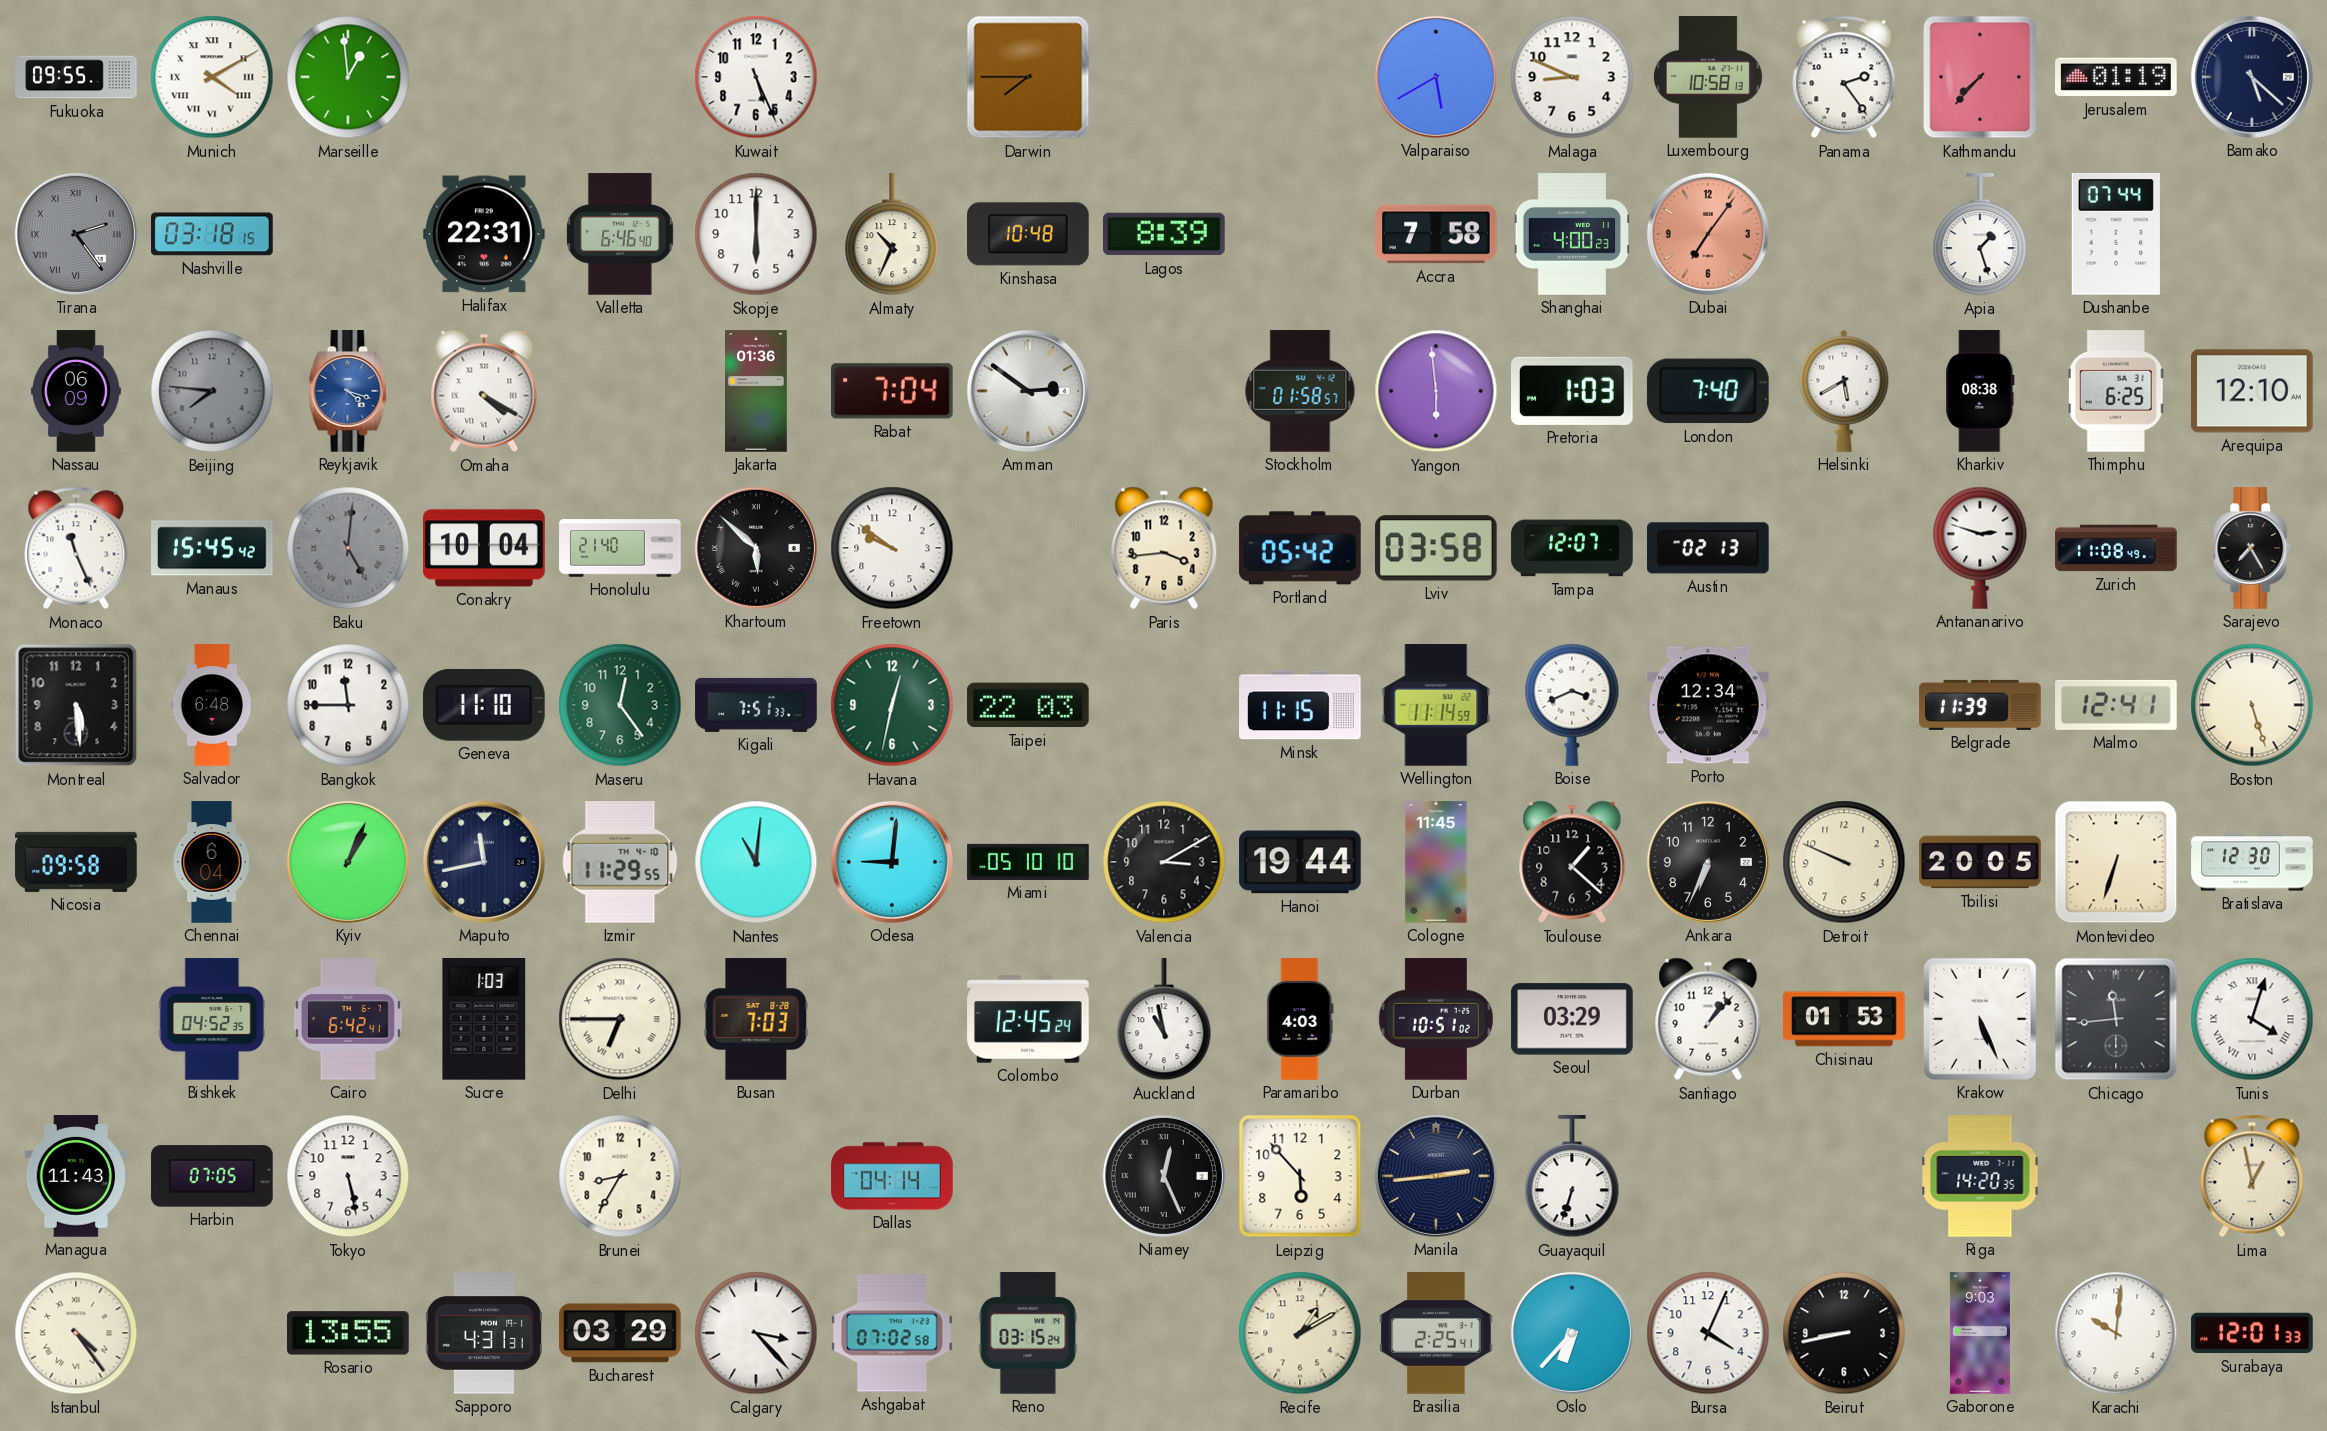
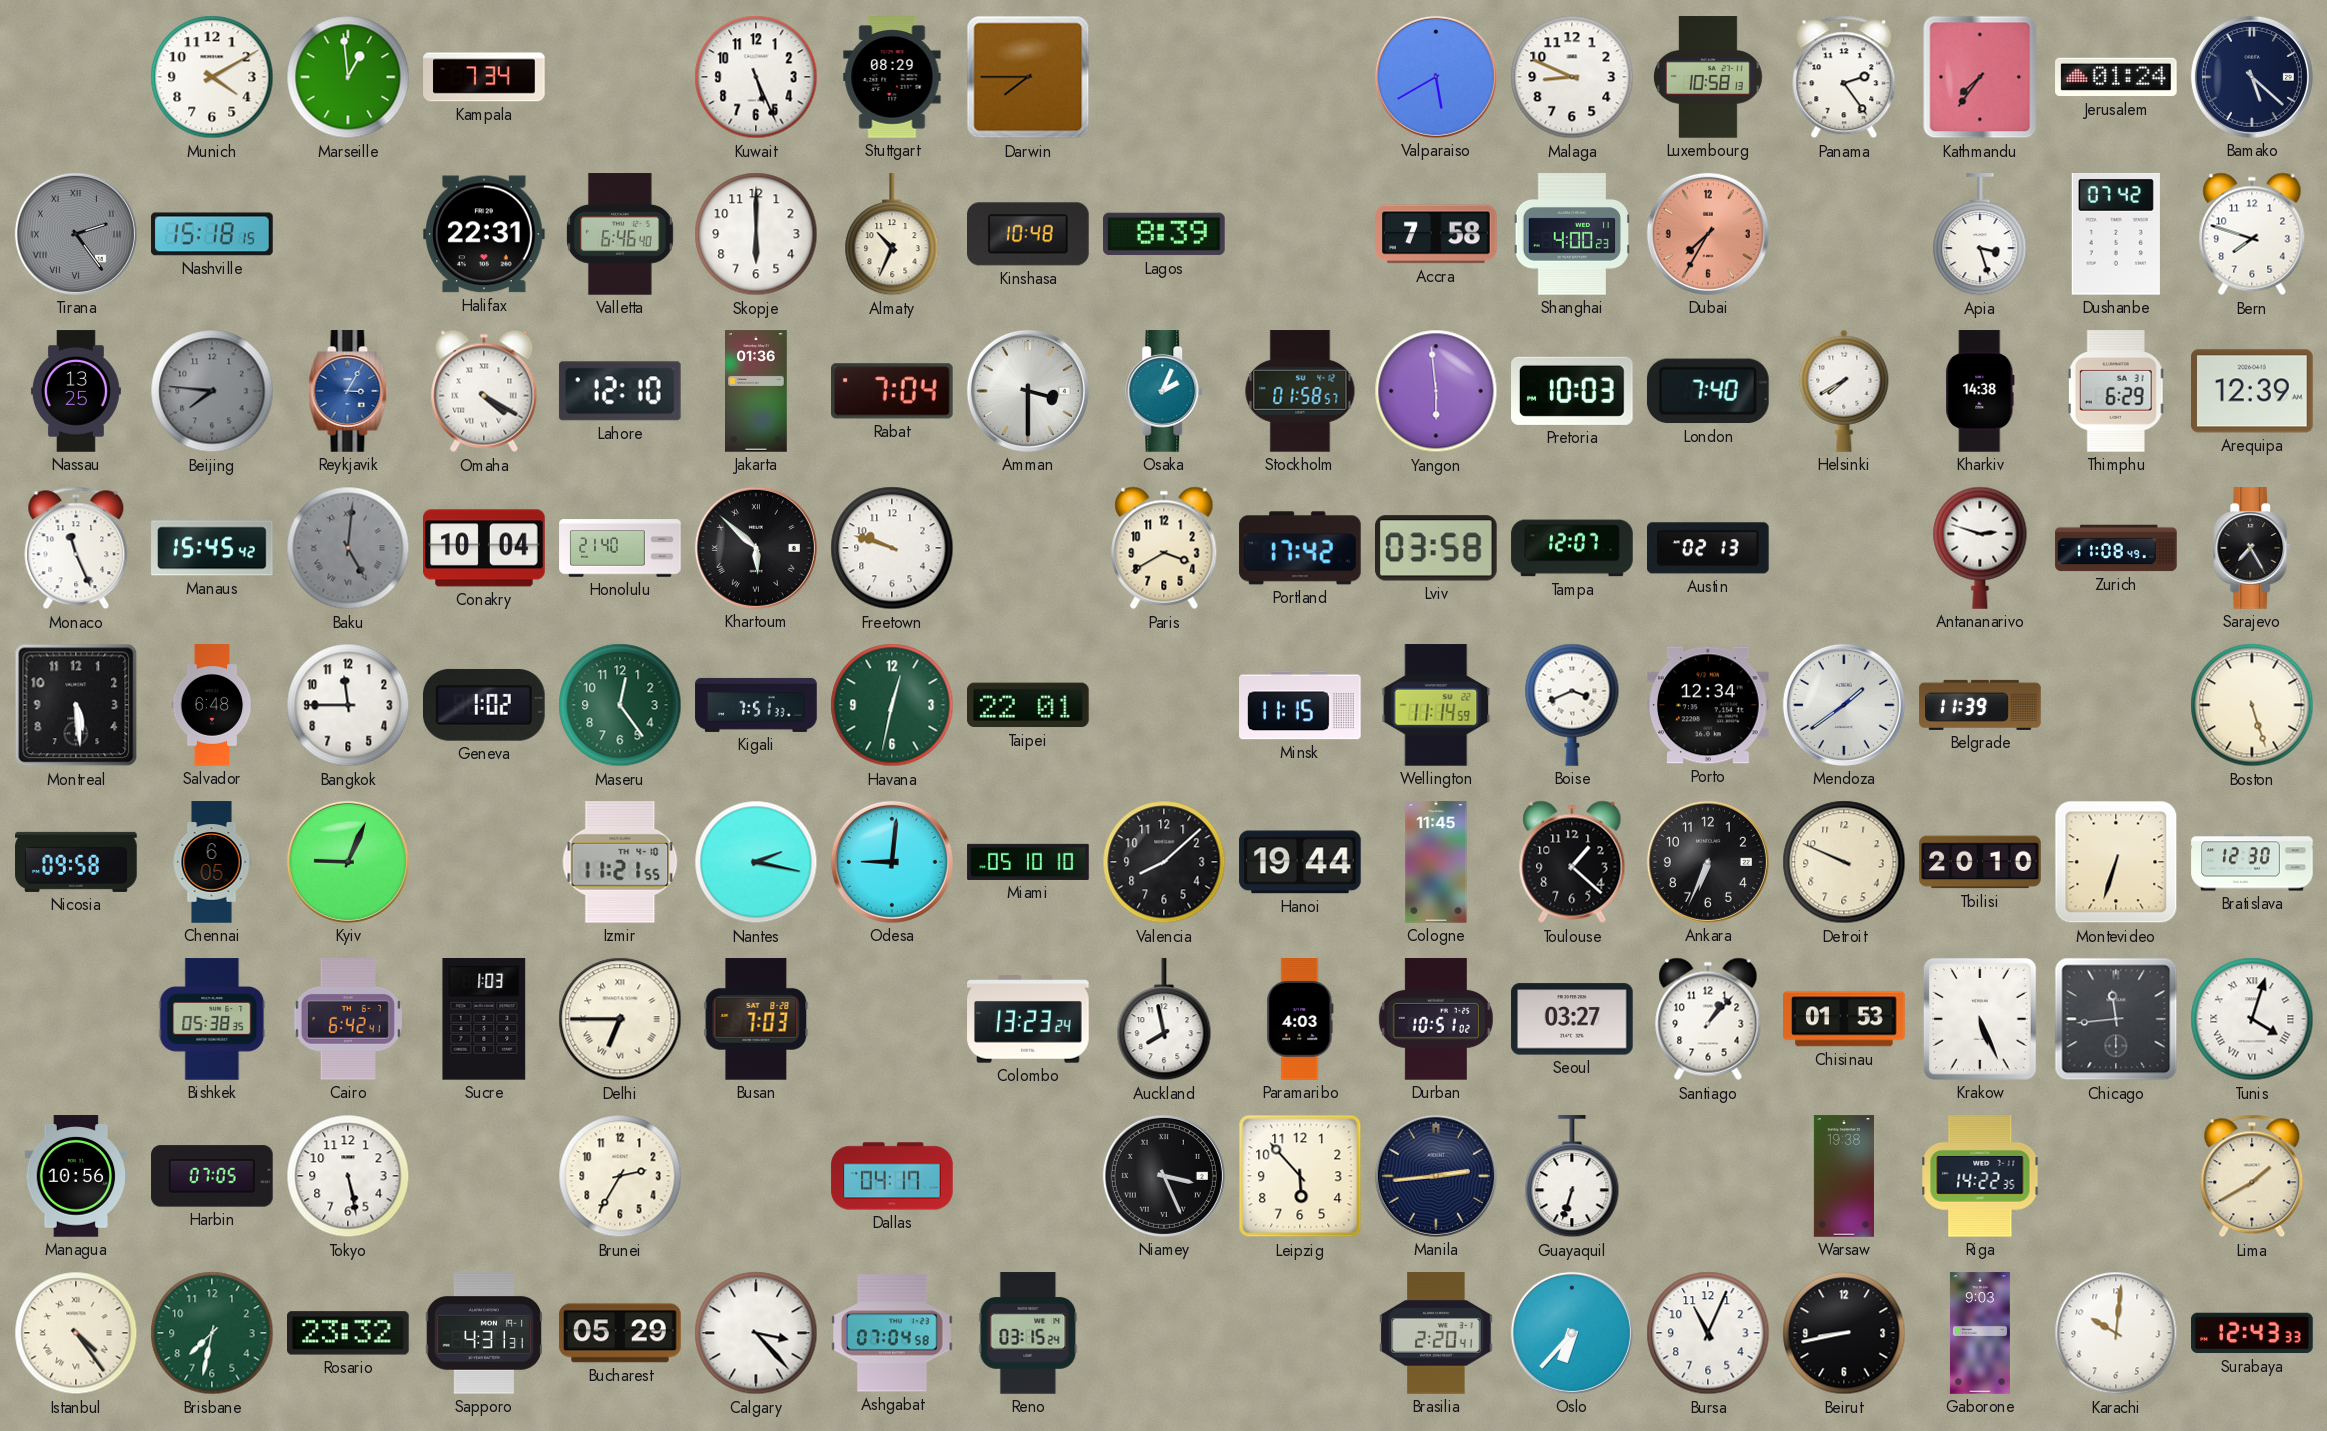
Fukuoka: 09:55 -> none (76, 77)
Munich numerals: Roman -> Arabic (212, 77)
Kampala: none -> 7:34 (484, 77)
Stuttgart: none -> 08:29 (892, 77)
Kathmandu: 7:37 -> 7:36 (1980, 77)
Jerusalem: 01:19 -> 01:24 (2116, 77)
Nashville: 03:18 -> 15:18 (212, 234)
Dubai: 7:06 -> 7:35 (1708, 234)
Apia: 1:27 -> 3:27 (1980, 235)
Dushanbe: 07:44 -> 07:42 (2116, 234)
Bern: none -> 7:48 (2252, 234)
Nassau: 06:09 -> 13:25 (76, 391)
Reykjavik: 4:18 -> 3:05 (348, 391)
Lahore: none -> 12:10 (620, 391)
Amman: 2:51 -> 3:30 (1028, 391)
Osaka: none -> 2:04 (1165, 391)
Pretoria: 1:03 -> 10:03 (1573, 391)
Helsinki: 5:40 -> 7:40 (1844, 391)
Kharkiv: 08:38 -> 14:38 (1980, 391)
Thimphu: 6:25 -> 6:29 (2116, 391)
Arequipa: 12:10 -> 12:39 (2253, 391)
Freetown: 9:51 -> 9:48 (892, 548)
Paris: 3:44 -> 3:40 (1164, 548)
Portland: 05:42 -> 17:42 (1300, 548)
Geneva: 11:10 -> 1:02 (484, 705)
Taipei: 22:03 -> 22:01 (1029, 705)
Mendoza: none -> 1:39 (1844, 705)
Malmo: 12:41 -> none (2116, 705)
Chennai: 6:04 -> 6:05 (212, 862)
Kyiv: 1:04 -> 9:04 (348, 862)
Maputo: 11:43 -> none (484, 862)
Izmir: 11:29 -> 11:21 (620, 862)
Nantes: 11:01 -> 2:17 (756, 862)
Valencia: 3:10 -> 8:08 (1164, 862)
Tbilisi: 20:05 -> 20:10 (1980, 862)
Bishkek: 04:52 -> 05:38 (212, 1019)
Colombo: 12:45 -> 13:23 (1028, 1019)
Auckland: 10:58 -> 7:58 (1164, 1020)
Seoul: 03:29 -> 03:27 (1572, 1019)
Managua: 11:43 -> 10:56 (76, 1176)
Brunei: 8:35 -> 2:35 (620, 1176)
Dallas: 04:14 -> 04:17 (892, 1176)
Niamey: 12:26 -> 3:26 (1164, 1176)
Warsaw: none -> 19:38 (1844, 1176)
Riga: 14:20 -> 14:22 (1980, 1176)
Lima: 12:58 -> 1:40 (2252, 1176)
Brisbane: none -> 7:32 (212, 1333)
Rosario: 13:55 -> 23:32 (348, 1333)
Bucharest: 03:29 -> 05:29 (620, 1333)
Ashgabat: 07:02 -> 07:04 (892, 1333)
Recife: 1:10 -> none (1300, 1333)
Brasilia: 2:25 -> 2:20 (1436, 1333)
Bursa: 4:04 -> 11:04 (1708, 1333)
Surabaya: 12:01 -> 12:43 (2252, 1333)
